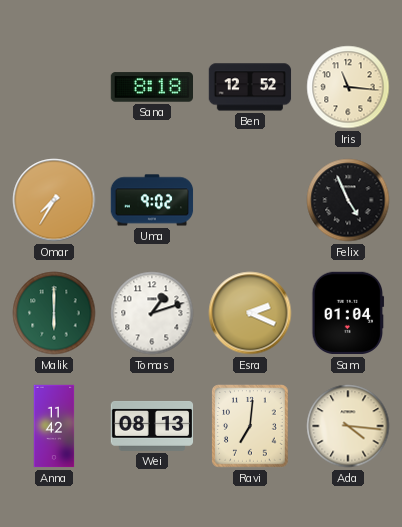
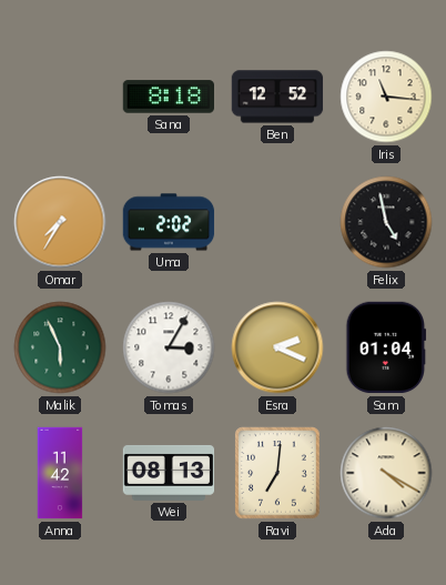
Uma: 9:02 -> 2:02 (169, 222)
Felix: 4:56 -> 4:58 (386, 222)
Malik: 6:00 -> 5:56 (60, 347)
Tomas: 1:12 -> 3:05 (169, 347)
Ada: 4:16 -> 4:20 (386, 473)
